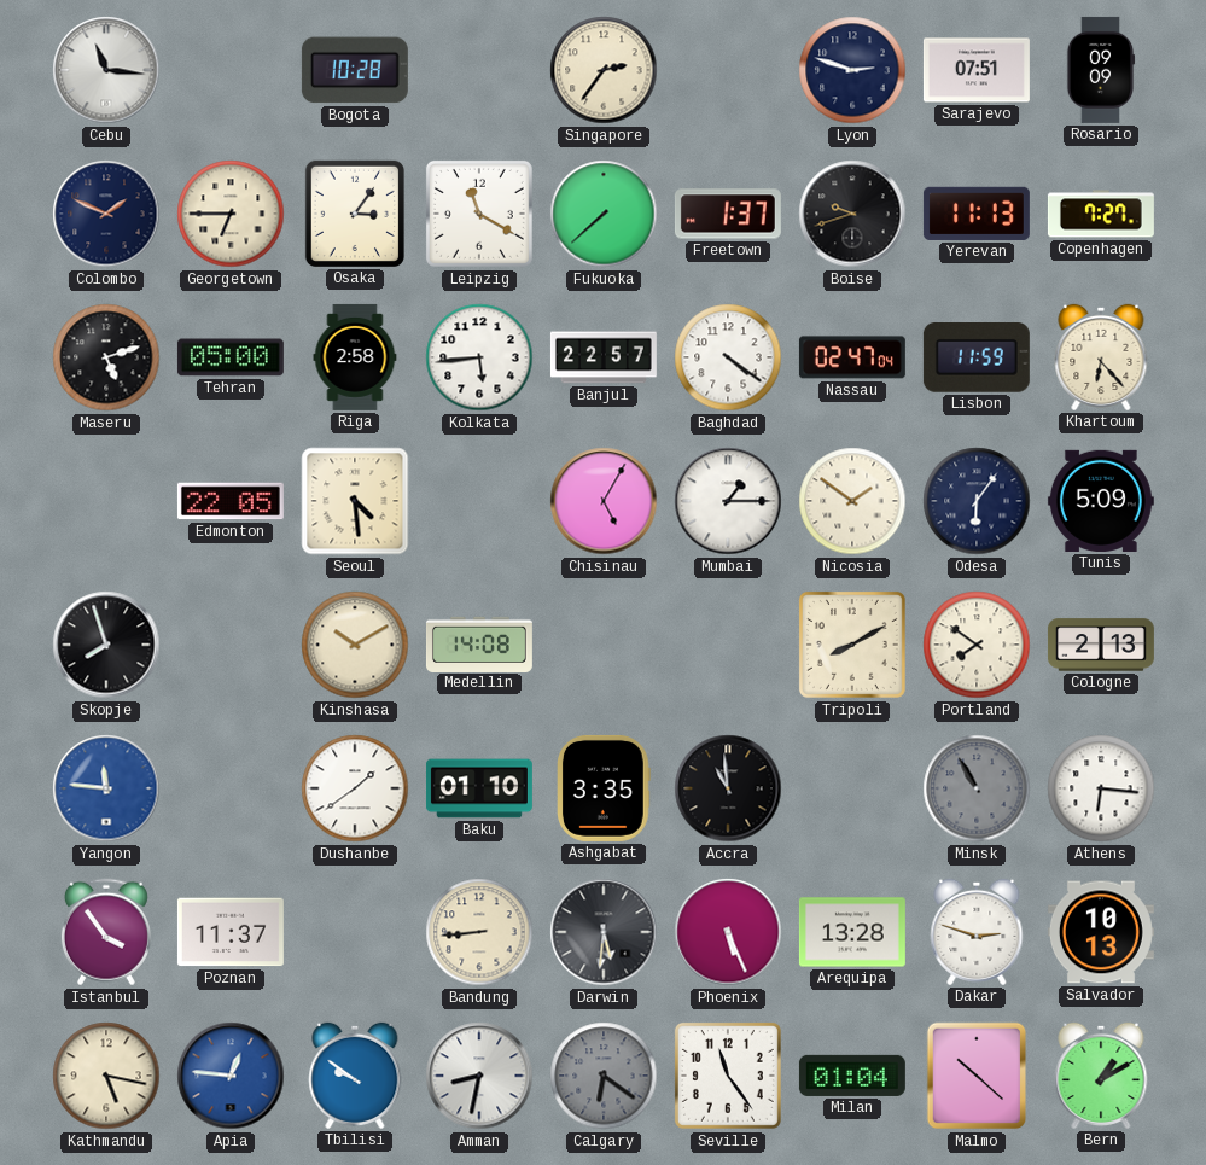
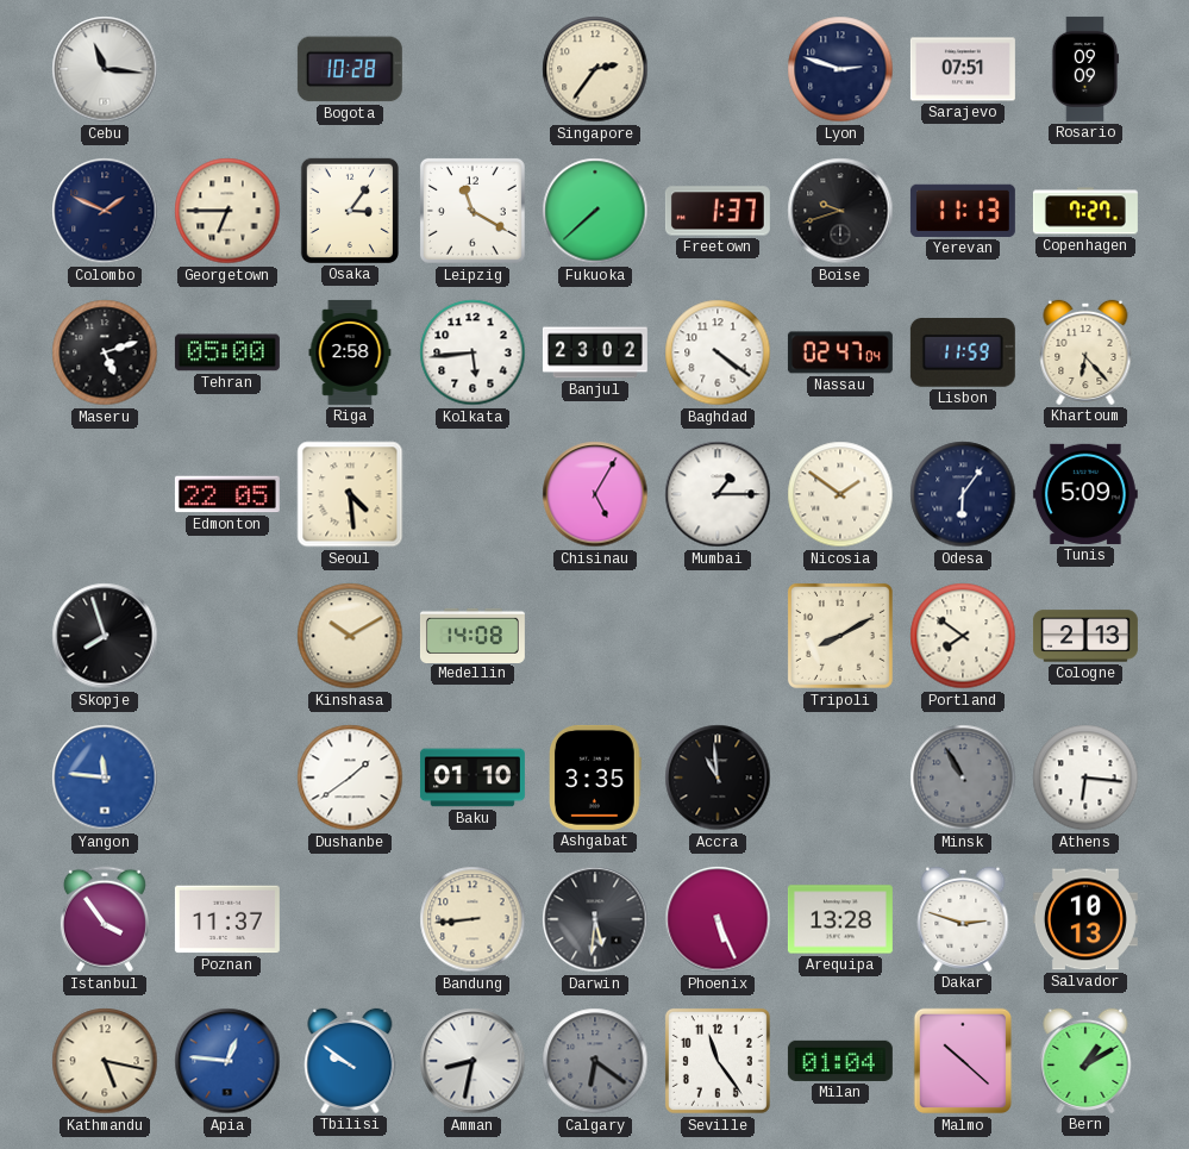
Banjul: 22:57 -> 23:02 (595, 352)
